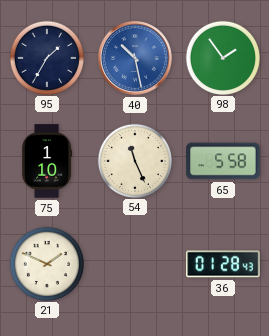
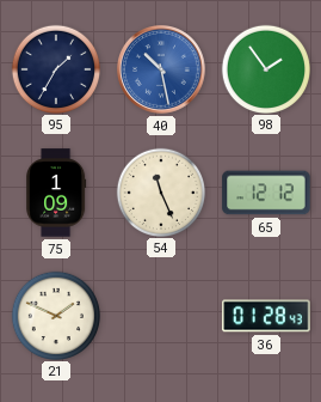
75: 1:10 -> 1:09 (56, 193)
65: 5:58 -> 12:12 (266, 193)
